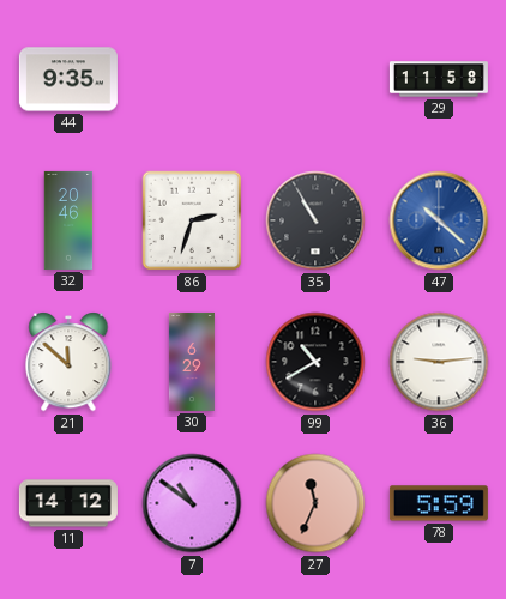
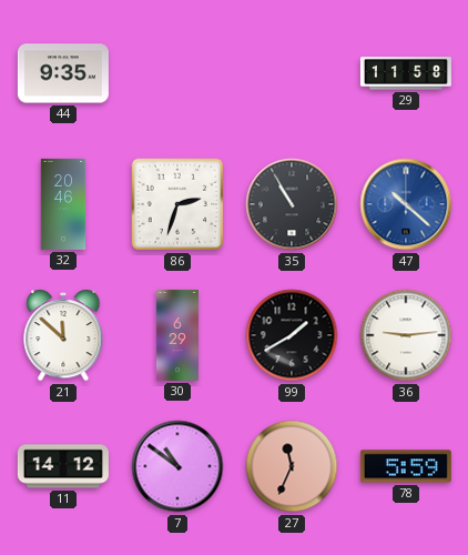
99: 10:40 -> 1:40 (292, 335)
